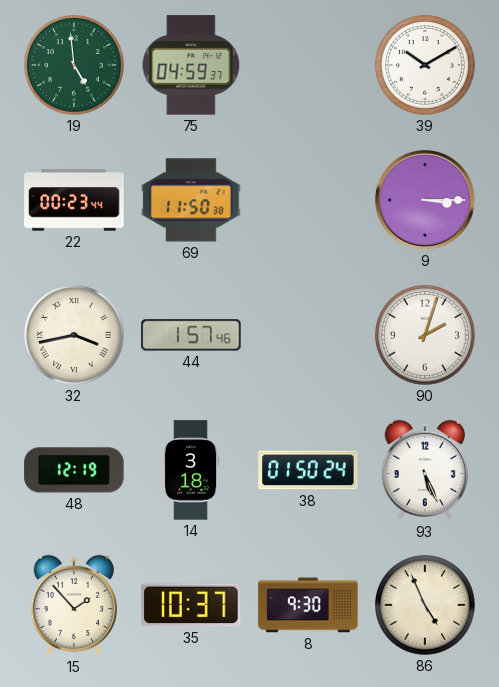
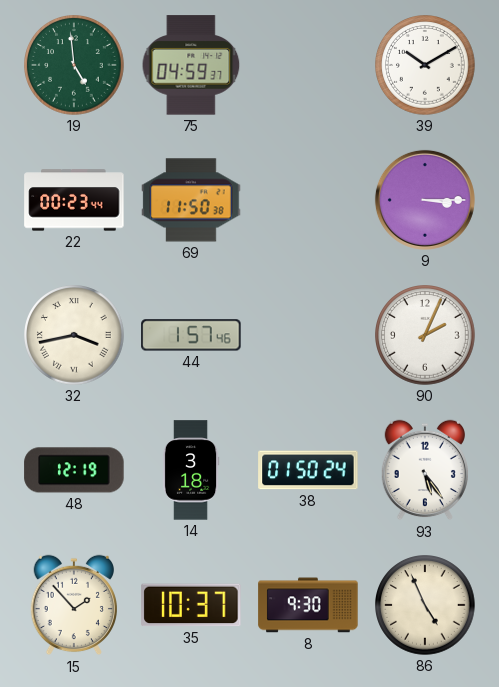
90: 2:03 -> 2:04 (426, 336)
93: 5:26 -> 5:24 (424, 470)
